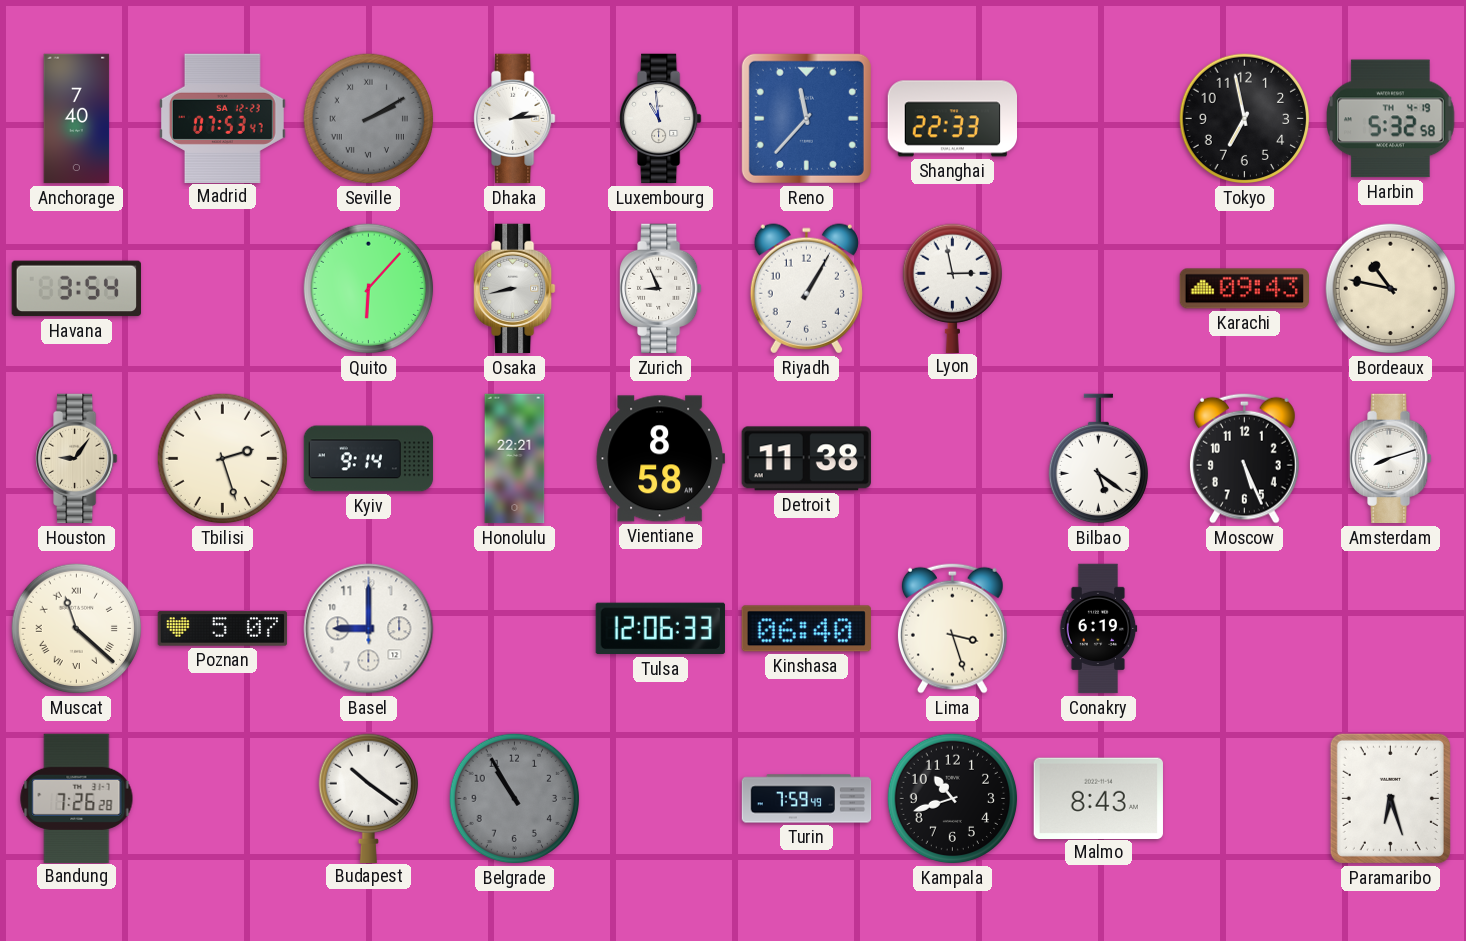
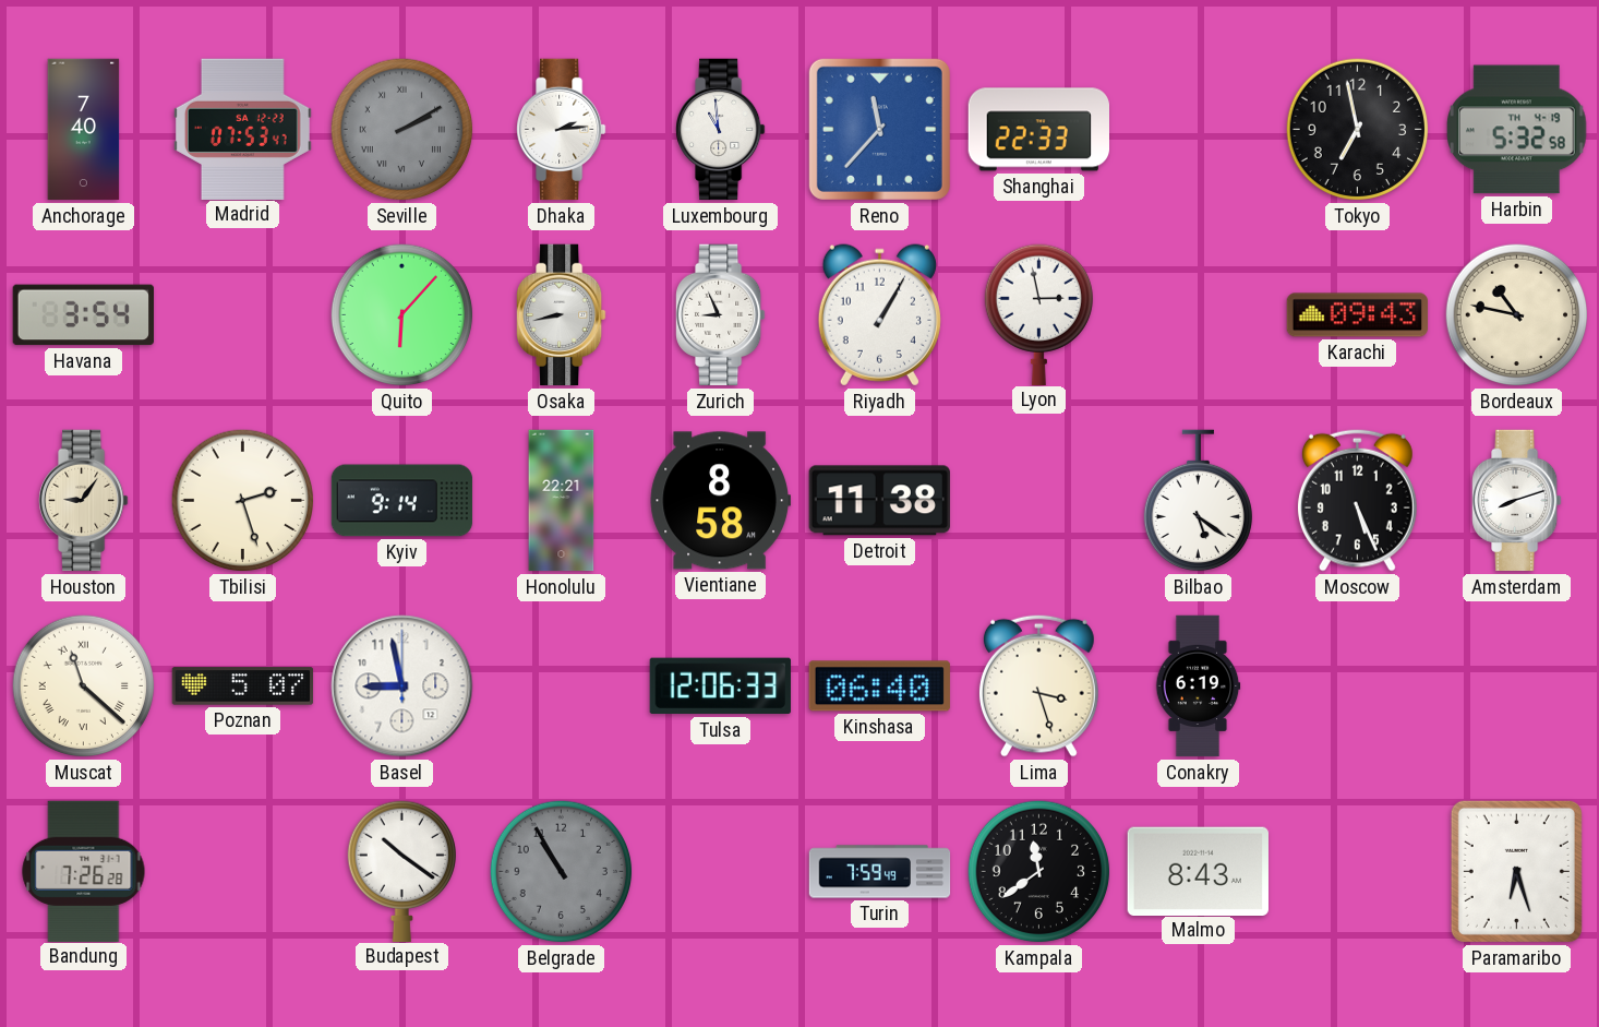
Basel: 9:00 -> 8:58 (402, 686)
Kampala: 10:42 -> 11:39 (1039, 872)
